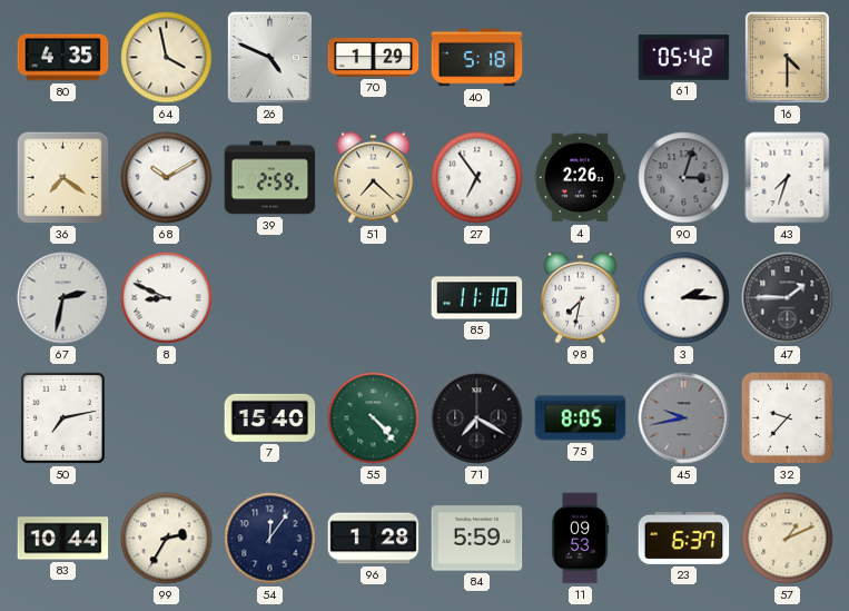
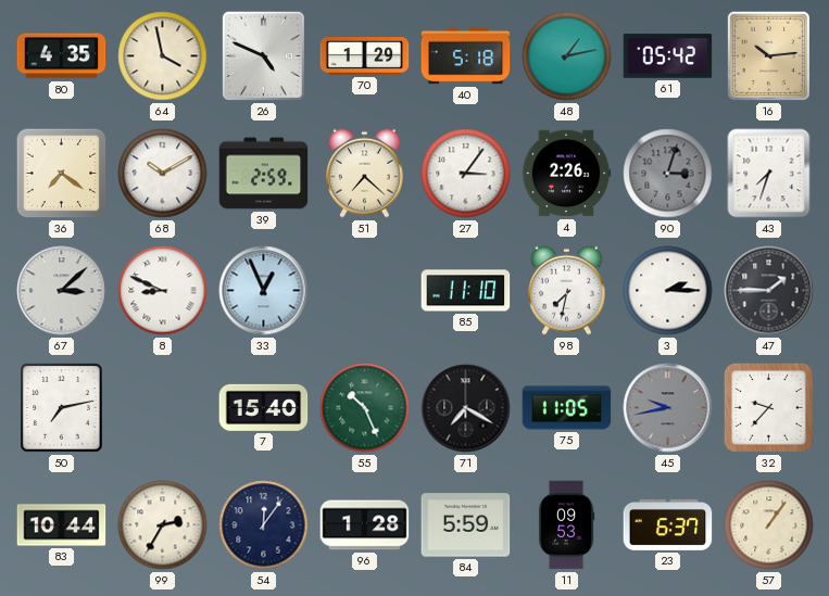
48: none -> 1:13 (567, 56)
16: 4:30 -> 10:14 (768, 55)
27: 6:54 -> 3:06 (466, 174)
67: 2:32 -> 3:08 (62, 291)
33: none -> 12:56 (264, 291)
55: 4:23 -> 10:26 (365, 408)
75: 8:05 -> 11:05 (567, 408)
57: 1:11 -> 1:06 (769, 525)
